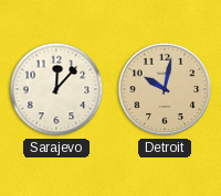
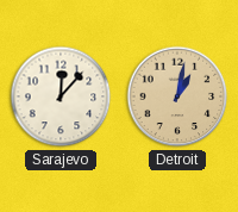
Detroit: 10:02 -> 1:02 (177, 96)
